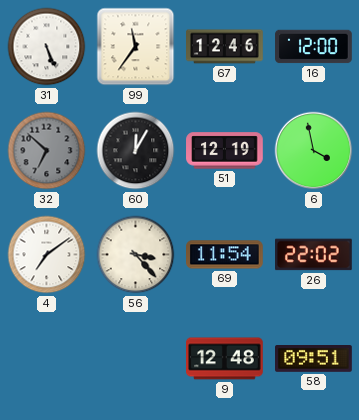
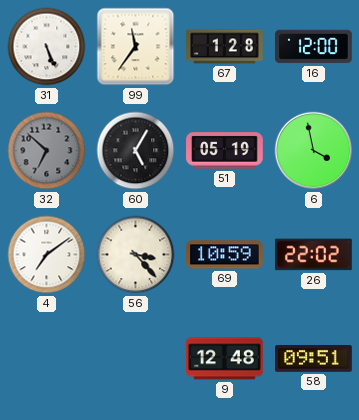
67: 12:46 -> 1:28 (225, 47)
60: 12:05 -> 5:05 (136, 151)
51: 12:19 -> 05:19 (225, 151)
69: 11:54 -> 10:59 (225, 255)
